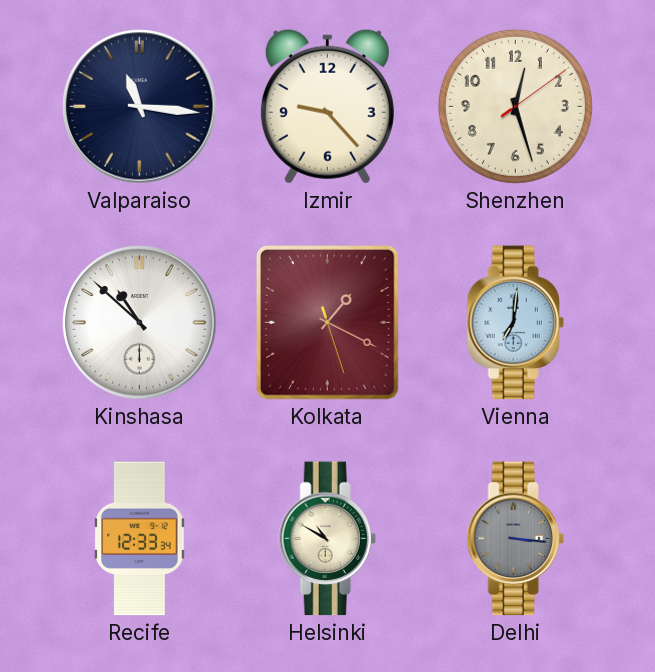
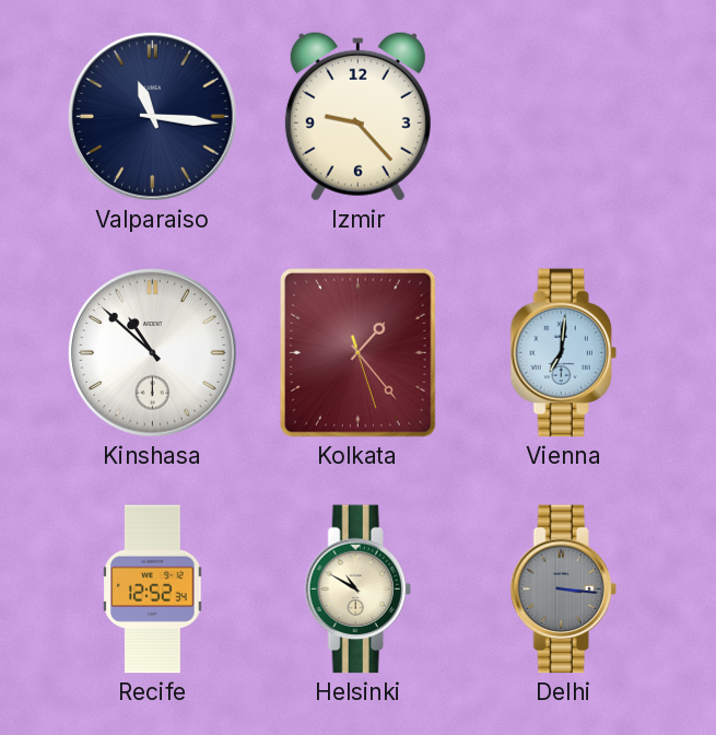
Shenzhen: 12:27 -> none (515, 106)
Kolkata: 1:19 -> 1:23 (359, 353)
Recife: 12:33 -> 12:52 (153, 590)
